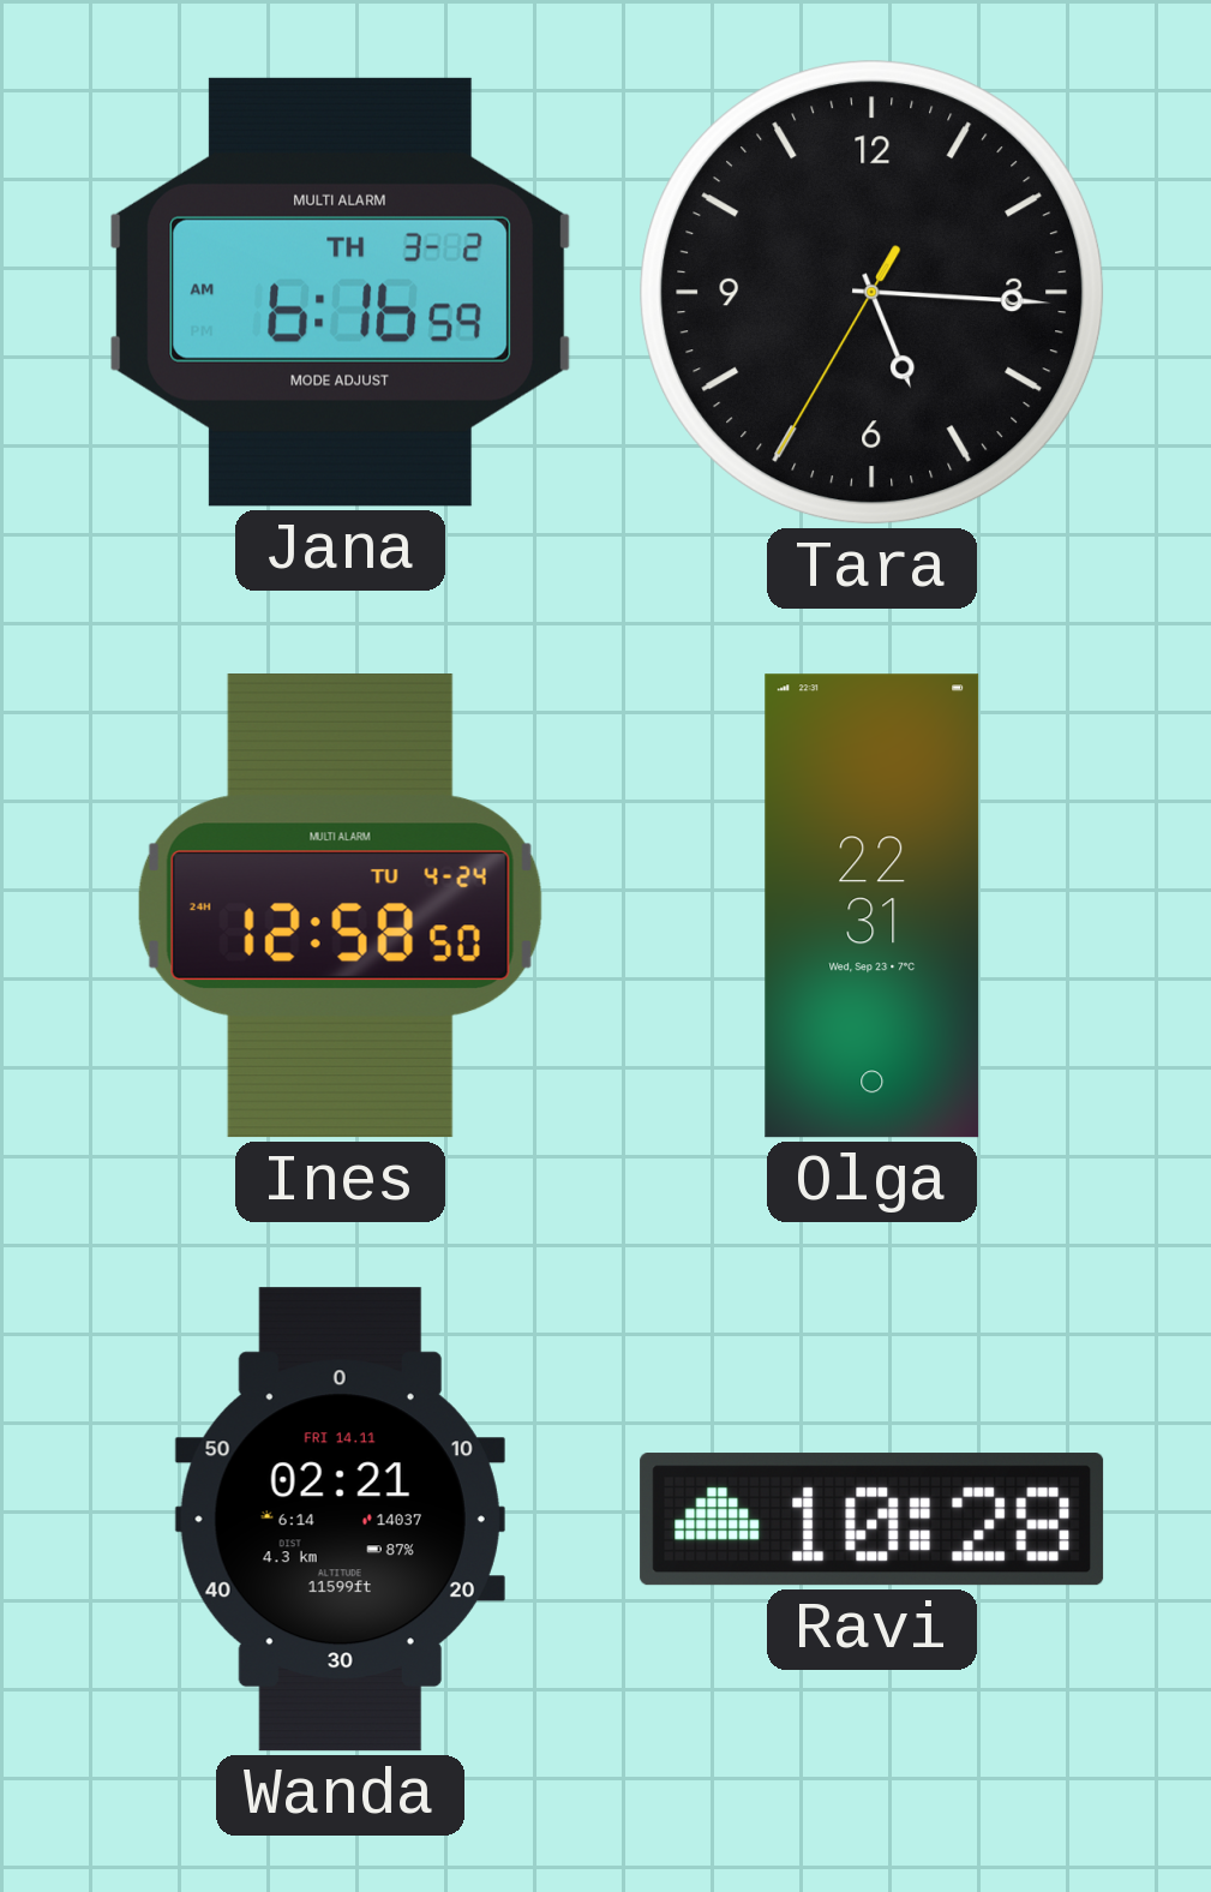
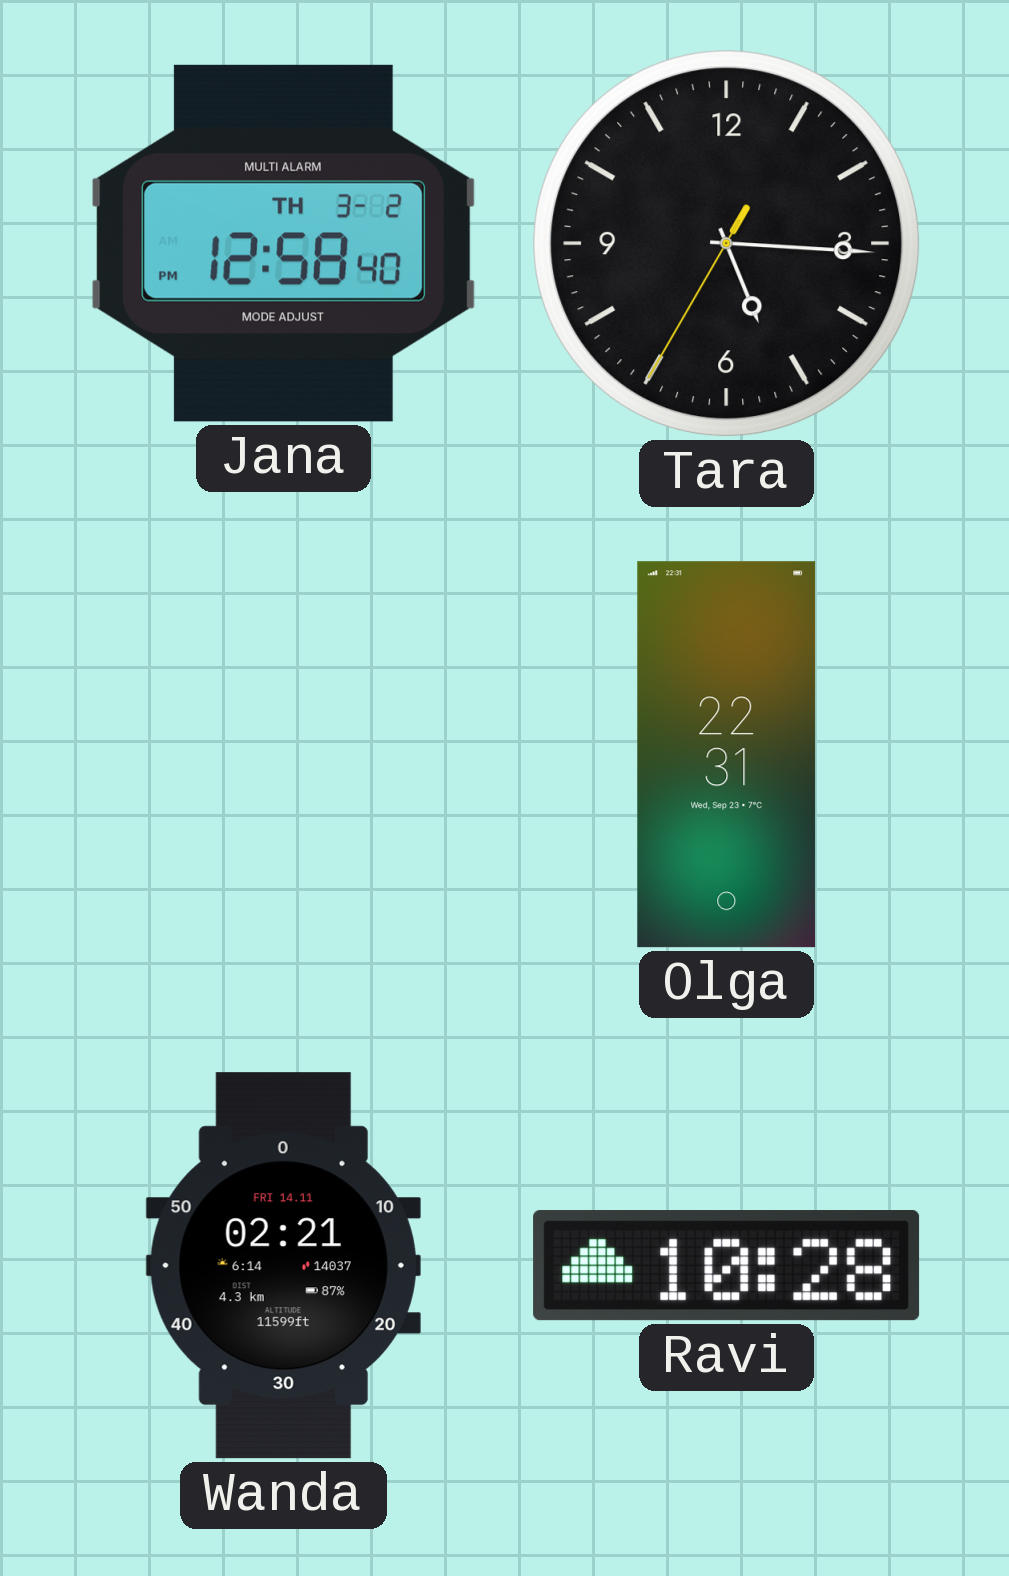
Jana: 6:16 -> 12:58 (284, 243)
Ines: 12:58 -> none (340, 906)
